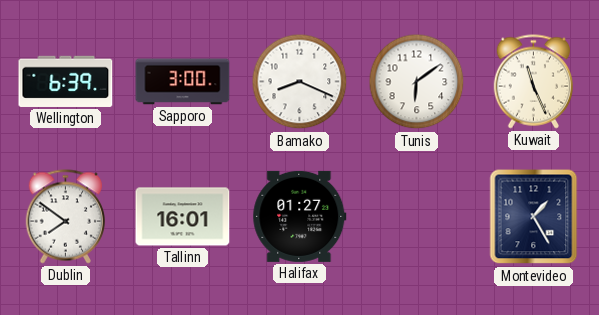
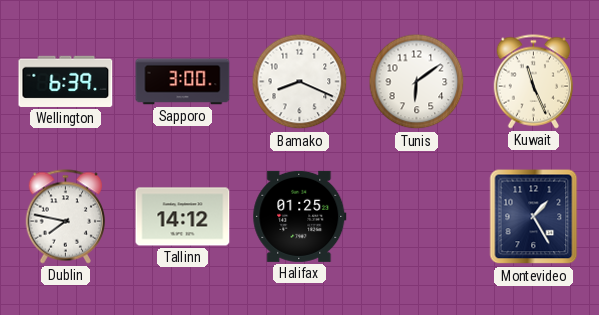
Dublin: 7:51 -> 7:47 (65, 217)
Tallinn: 16:01 -> 14:12 (183, 217)
Halifax: 01:27 -> 01:25 (300, 216)
